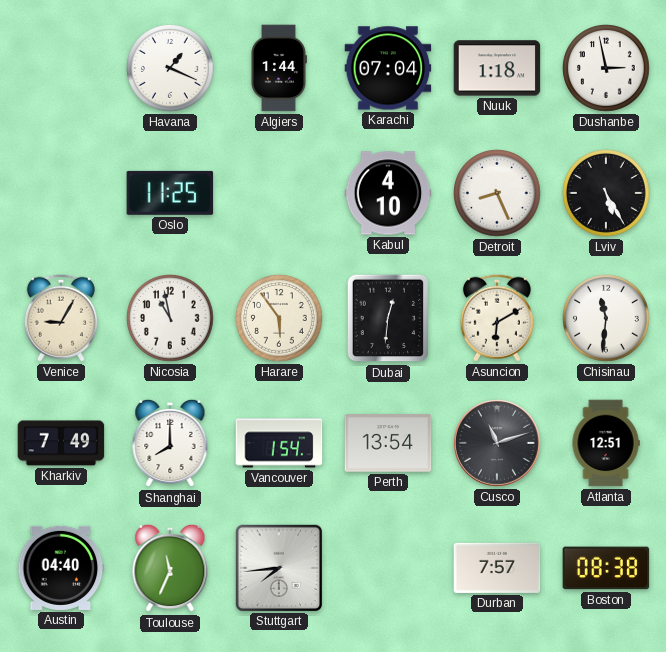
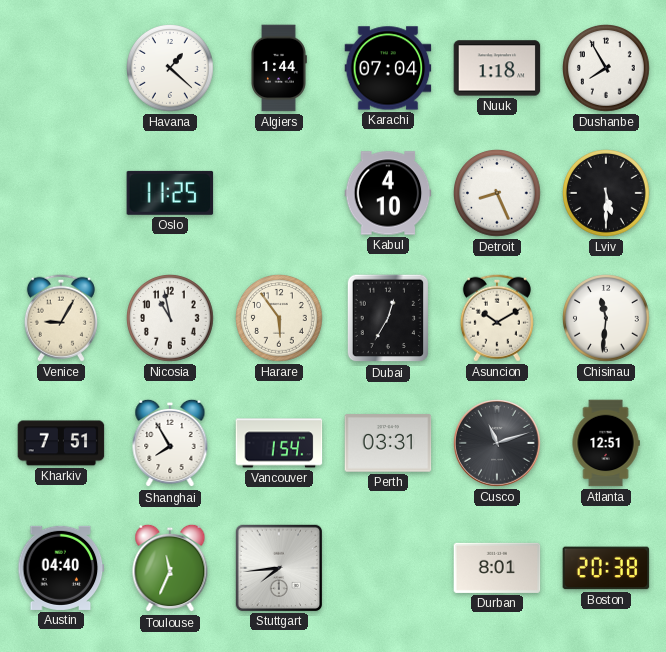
Havana: 1:19 -> 1:22 (171, 69)
Dushanbe: 2:58 -> 7:55 (607, 69)
Lviv: 5:25 -> 5:30 (607, 194)
Dubai: 12:31 -> 12:35 (388, 318)
Asuncion: 6:10 -> 10:10 (497, 318)
Kharkiv: 7:49 -> 7:51 (61, 443)
Shanghai: 8:00 -> 7:55 (170, 443)
Perth: 13:54 -> 03:31 (388, 443)
Durban: 7:57 -> 8:01 (497, 568)
Boston: 08:38 -> 20:38 (606, 568)
